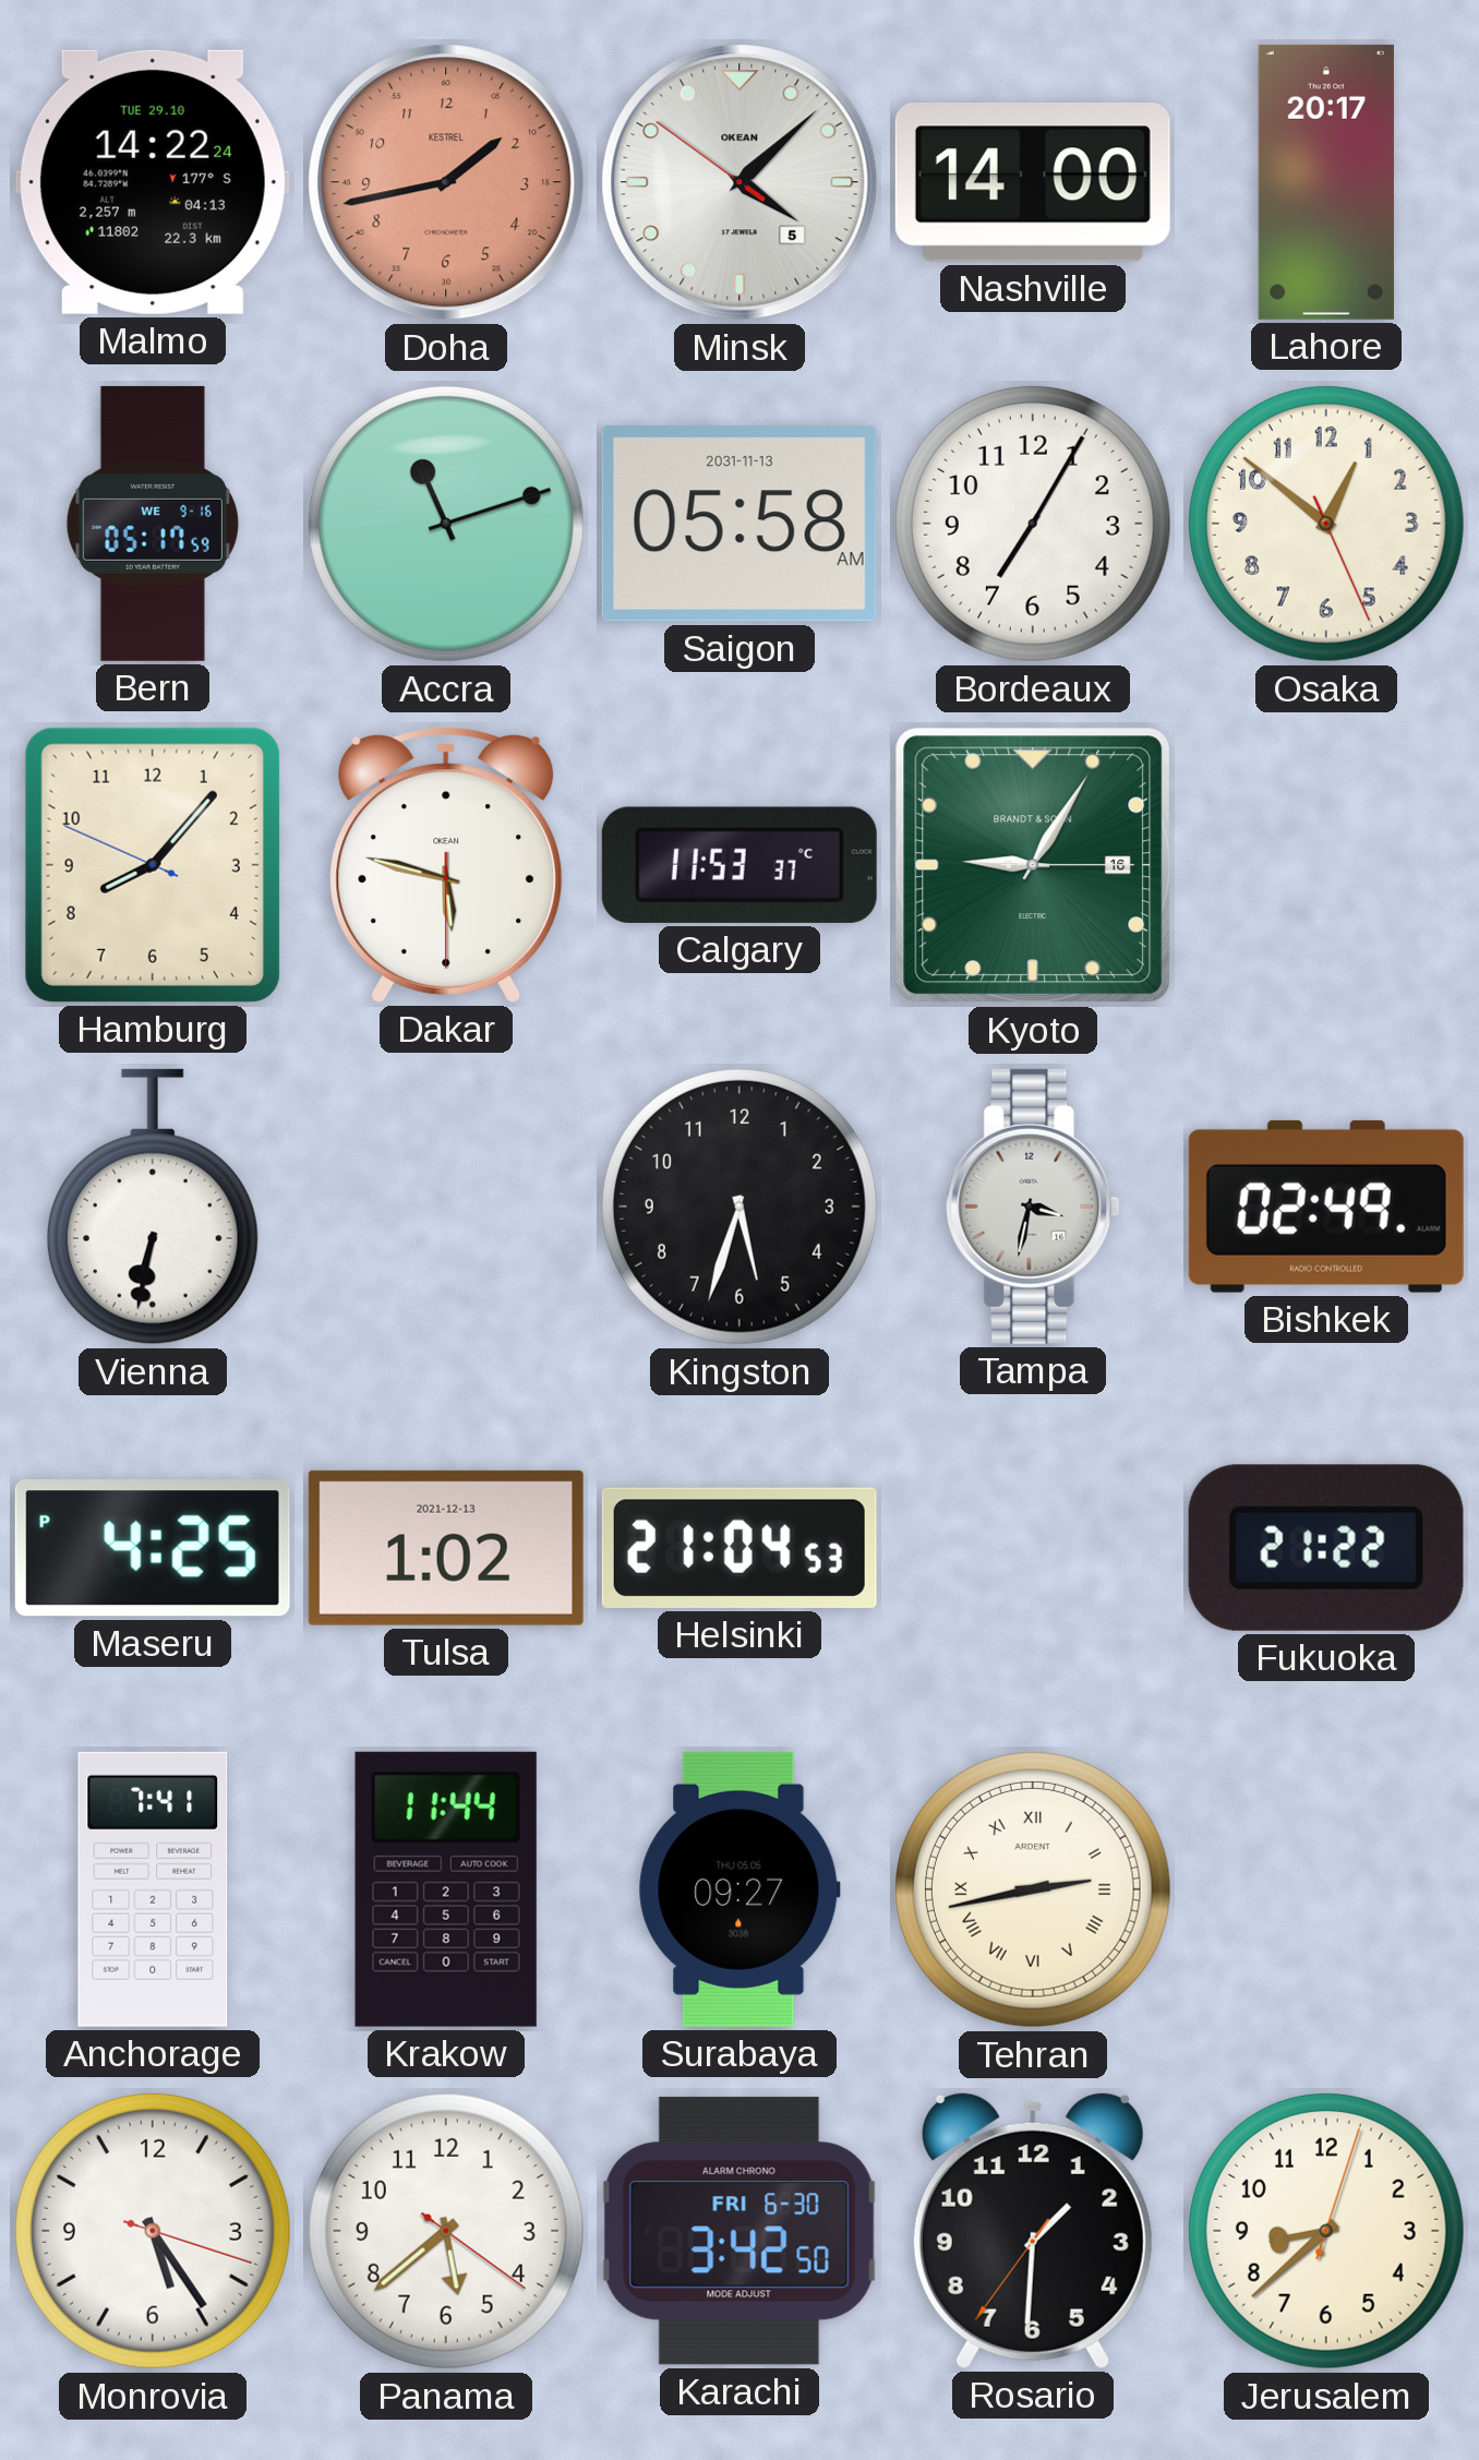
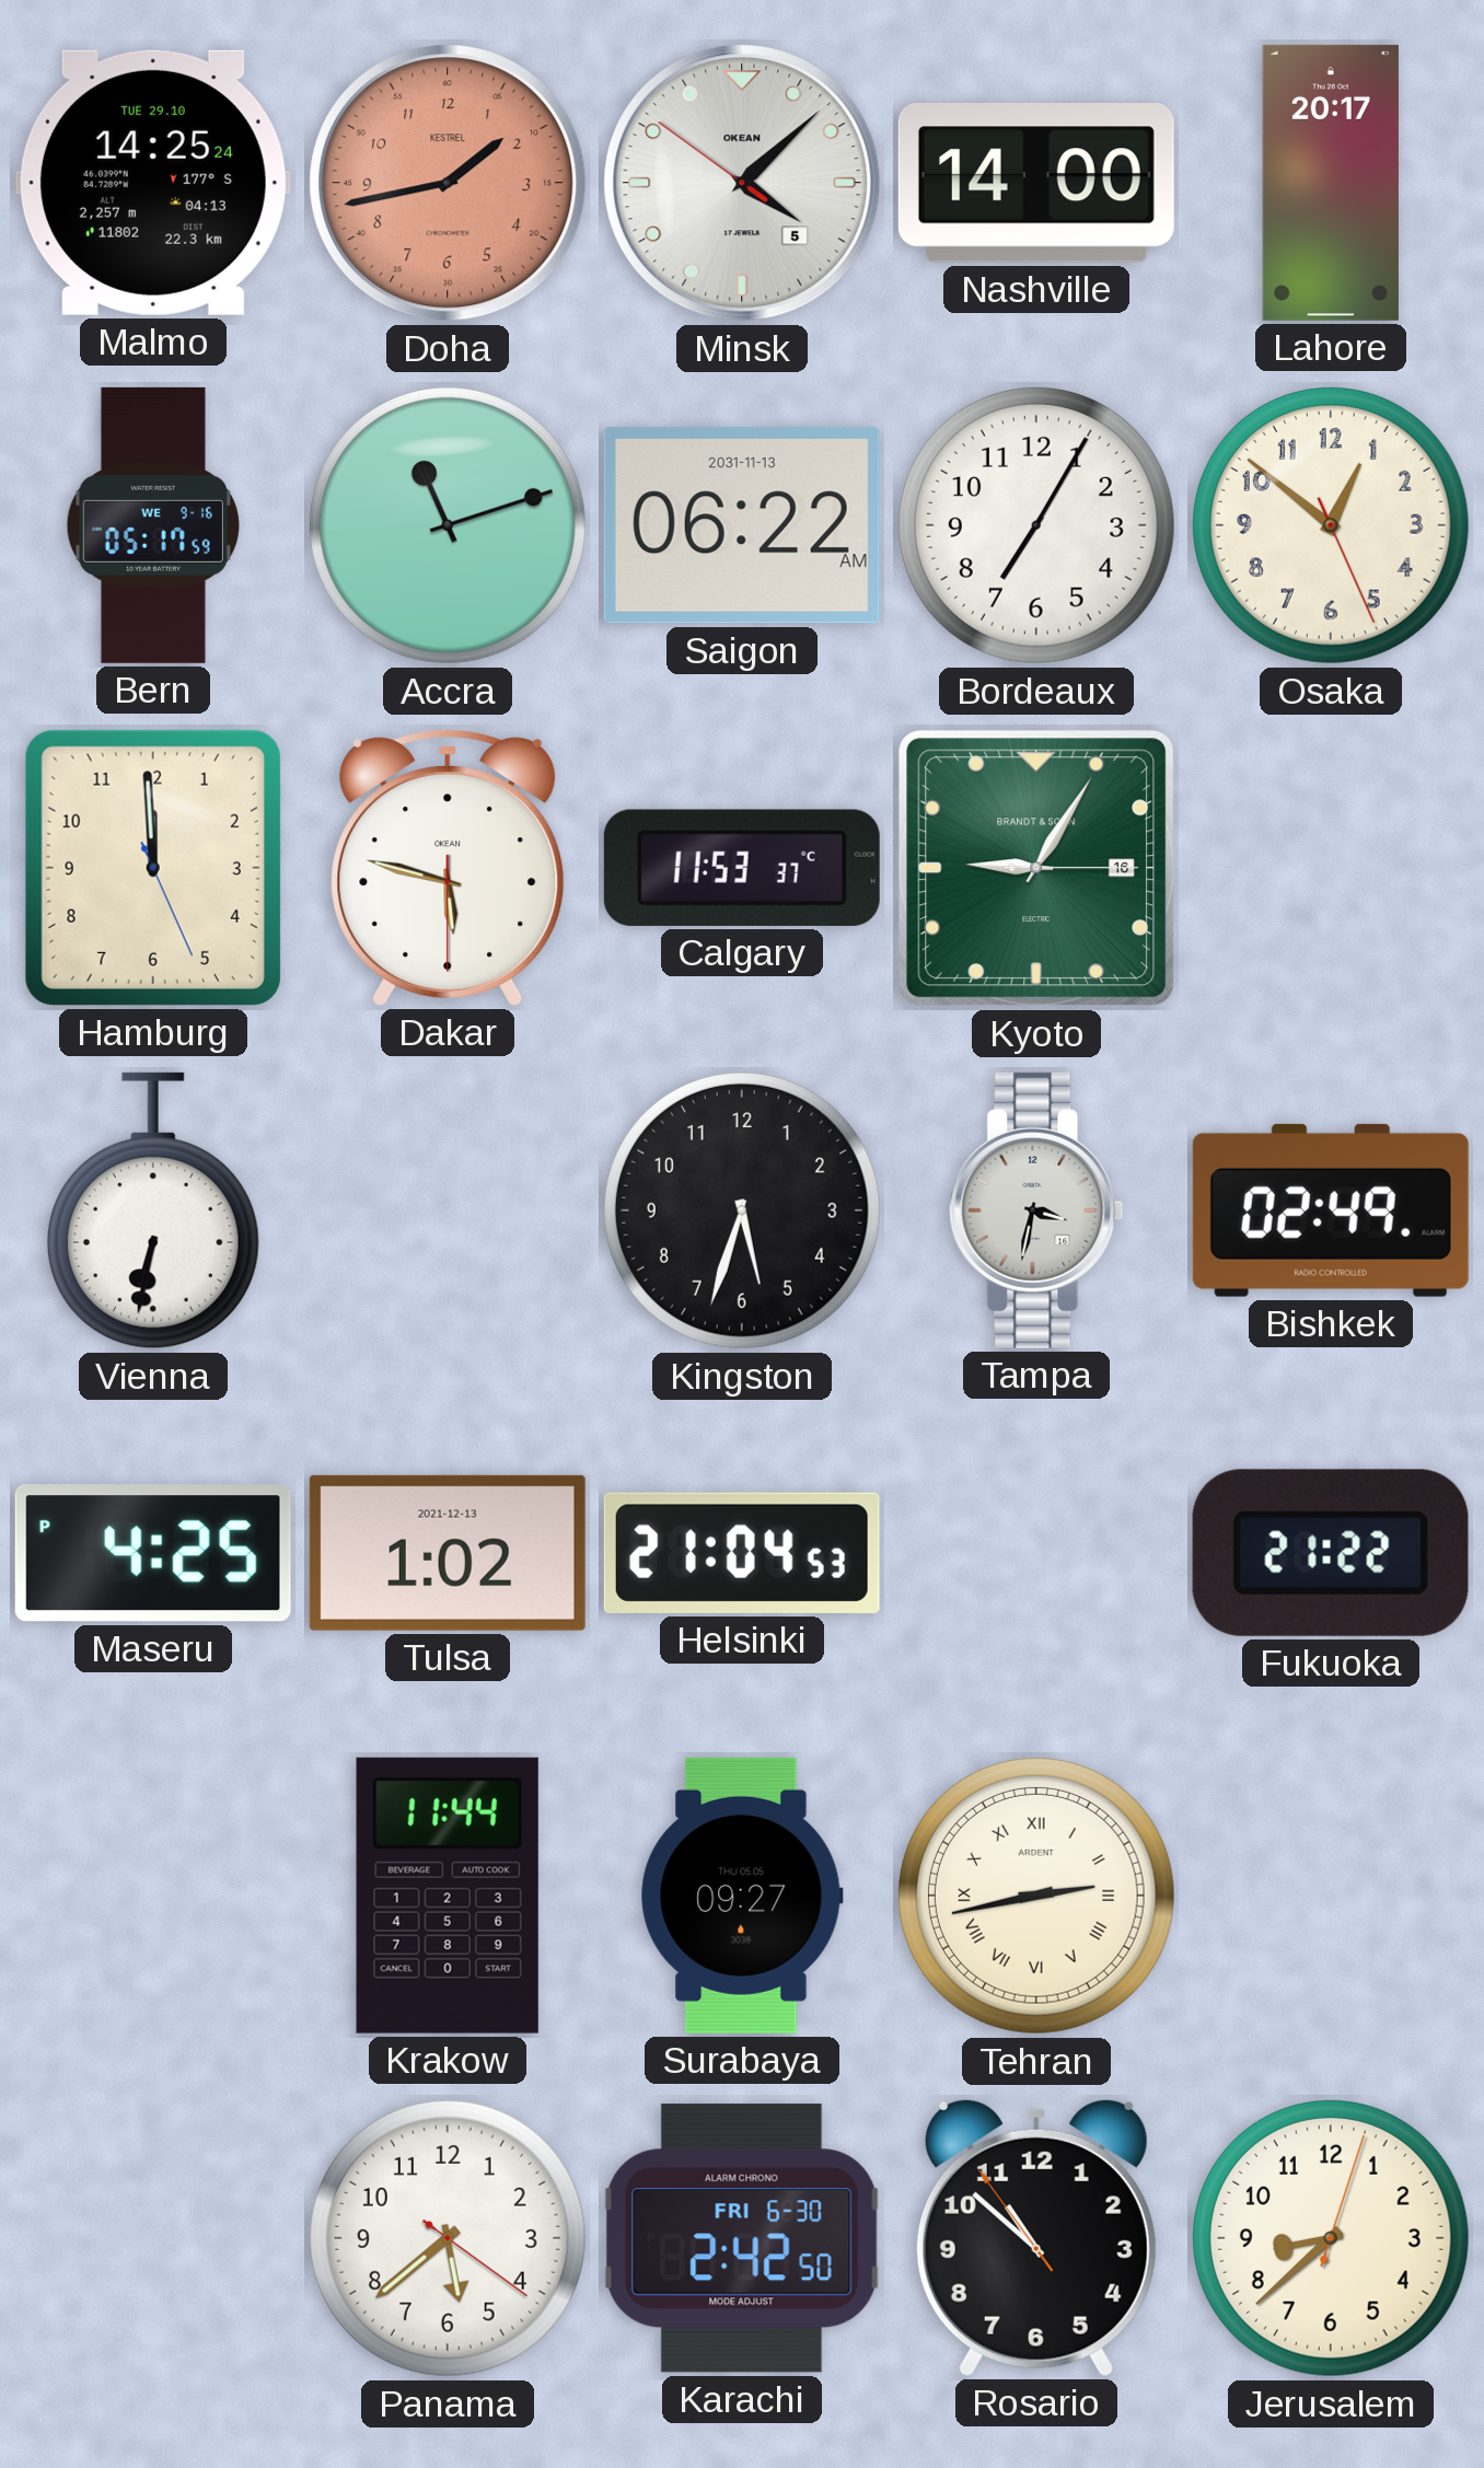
Malmo: 14:22 -> 14:25 (153, 183)
Saigon: 05:58 -> 06:22 (742, 525)
Hamburg: 8:06 -> 11:59 (153, 868)
Anchorage: 7:41 -> none (153, 1889)
Monrovia: 5:24 -> none (153, 2231)
Karachi: 3:42 -> 2:42 (742, 2238)
Rosario: 1:30 -> 10:51 (1036, 2237)
